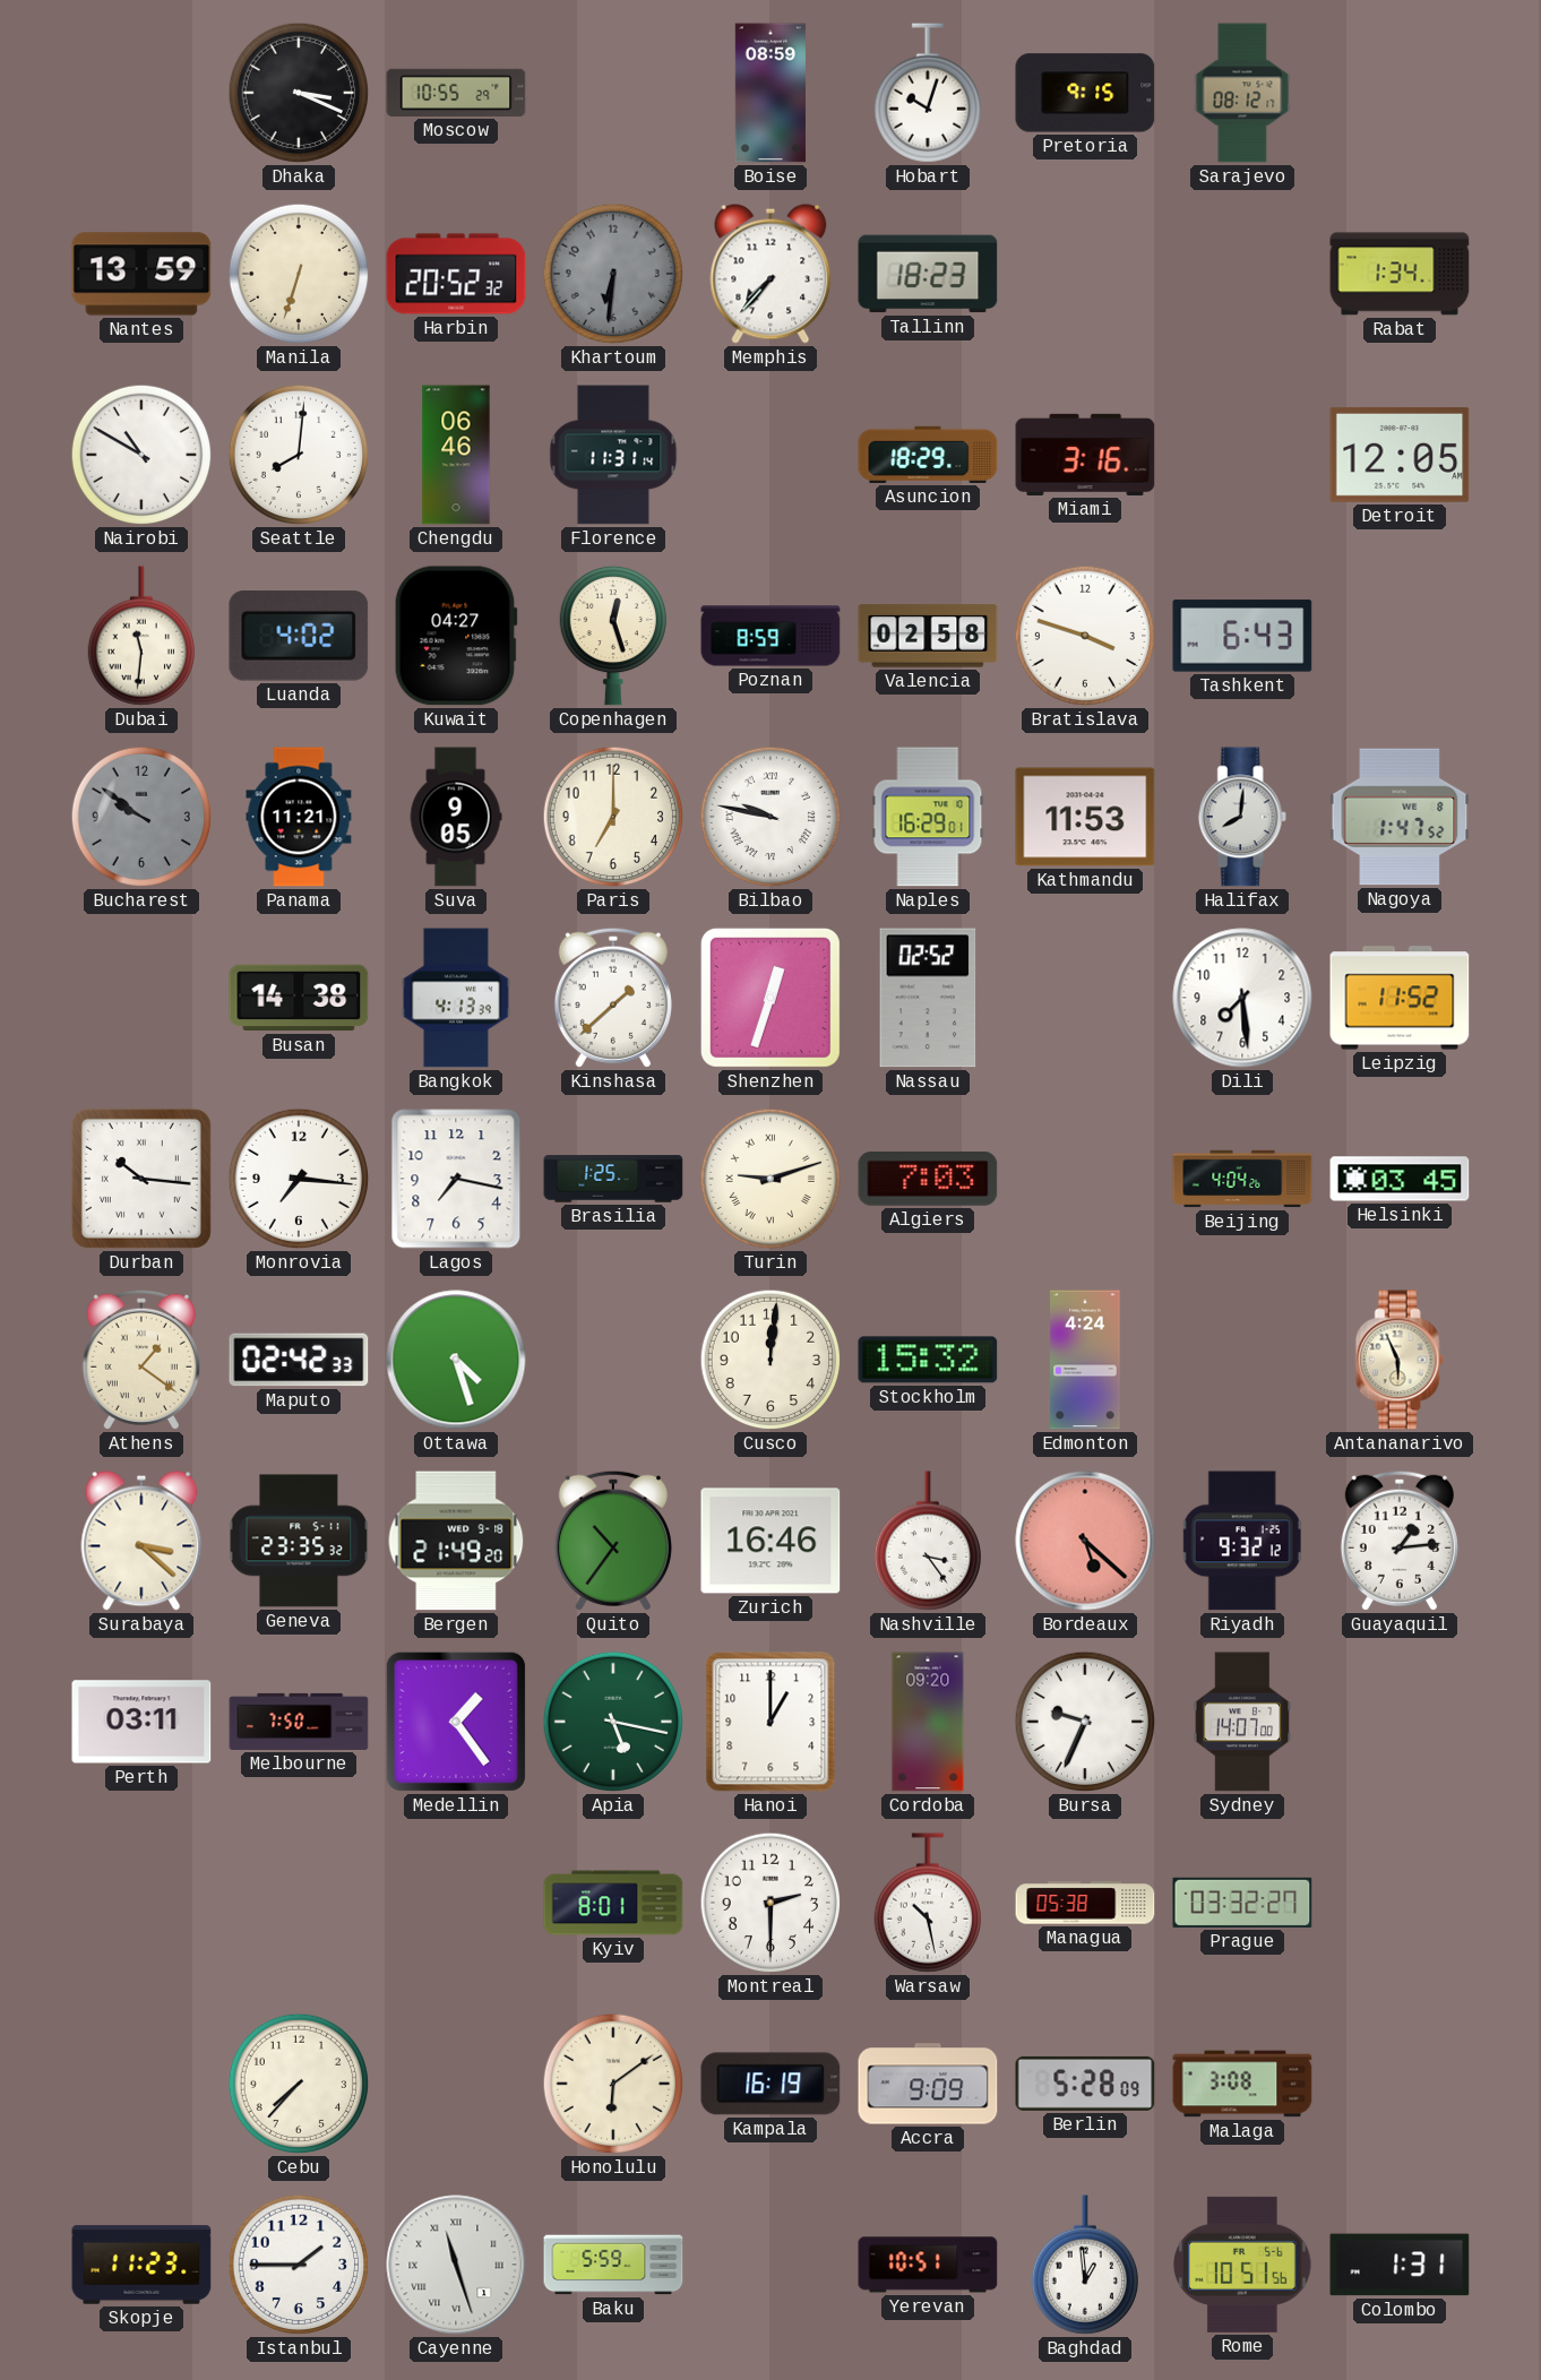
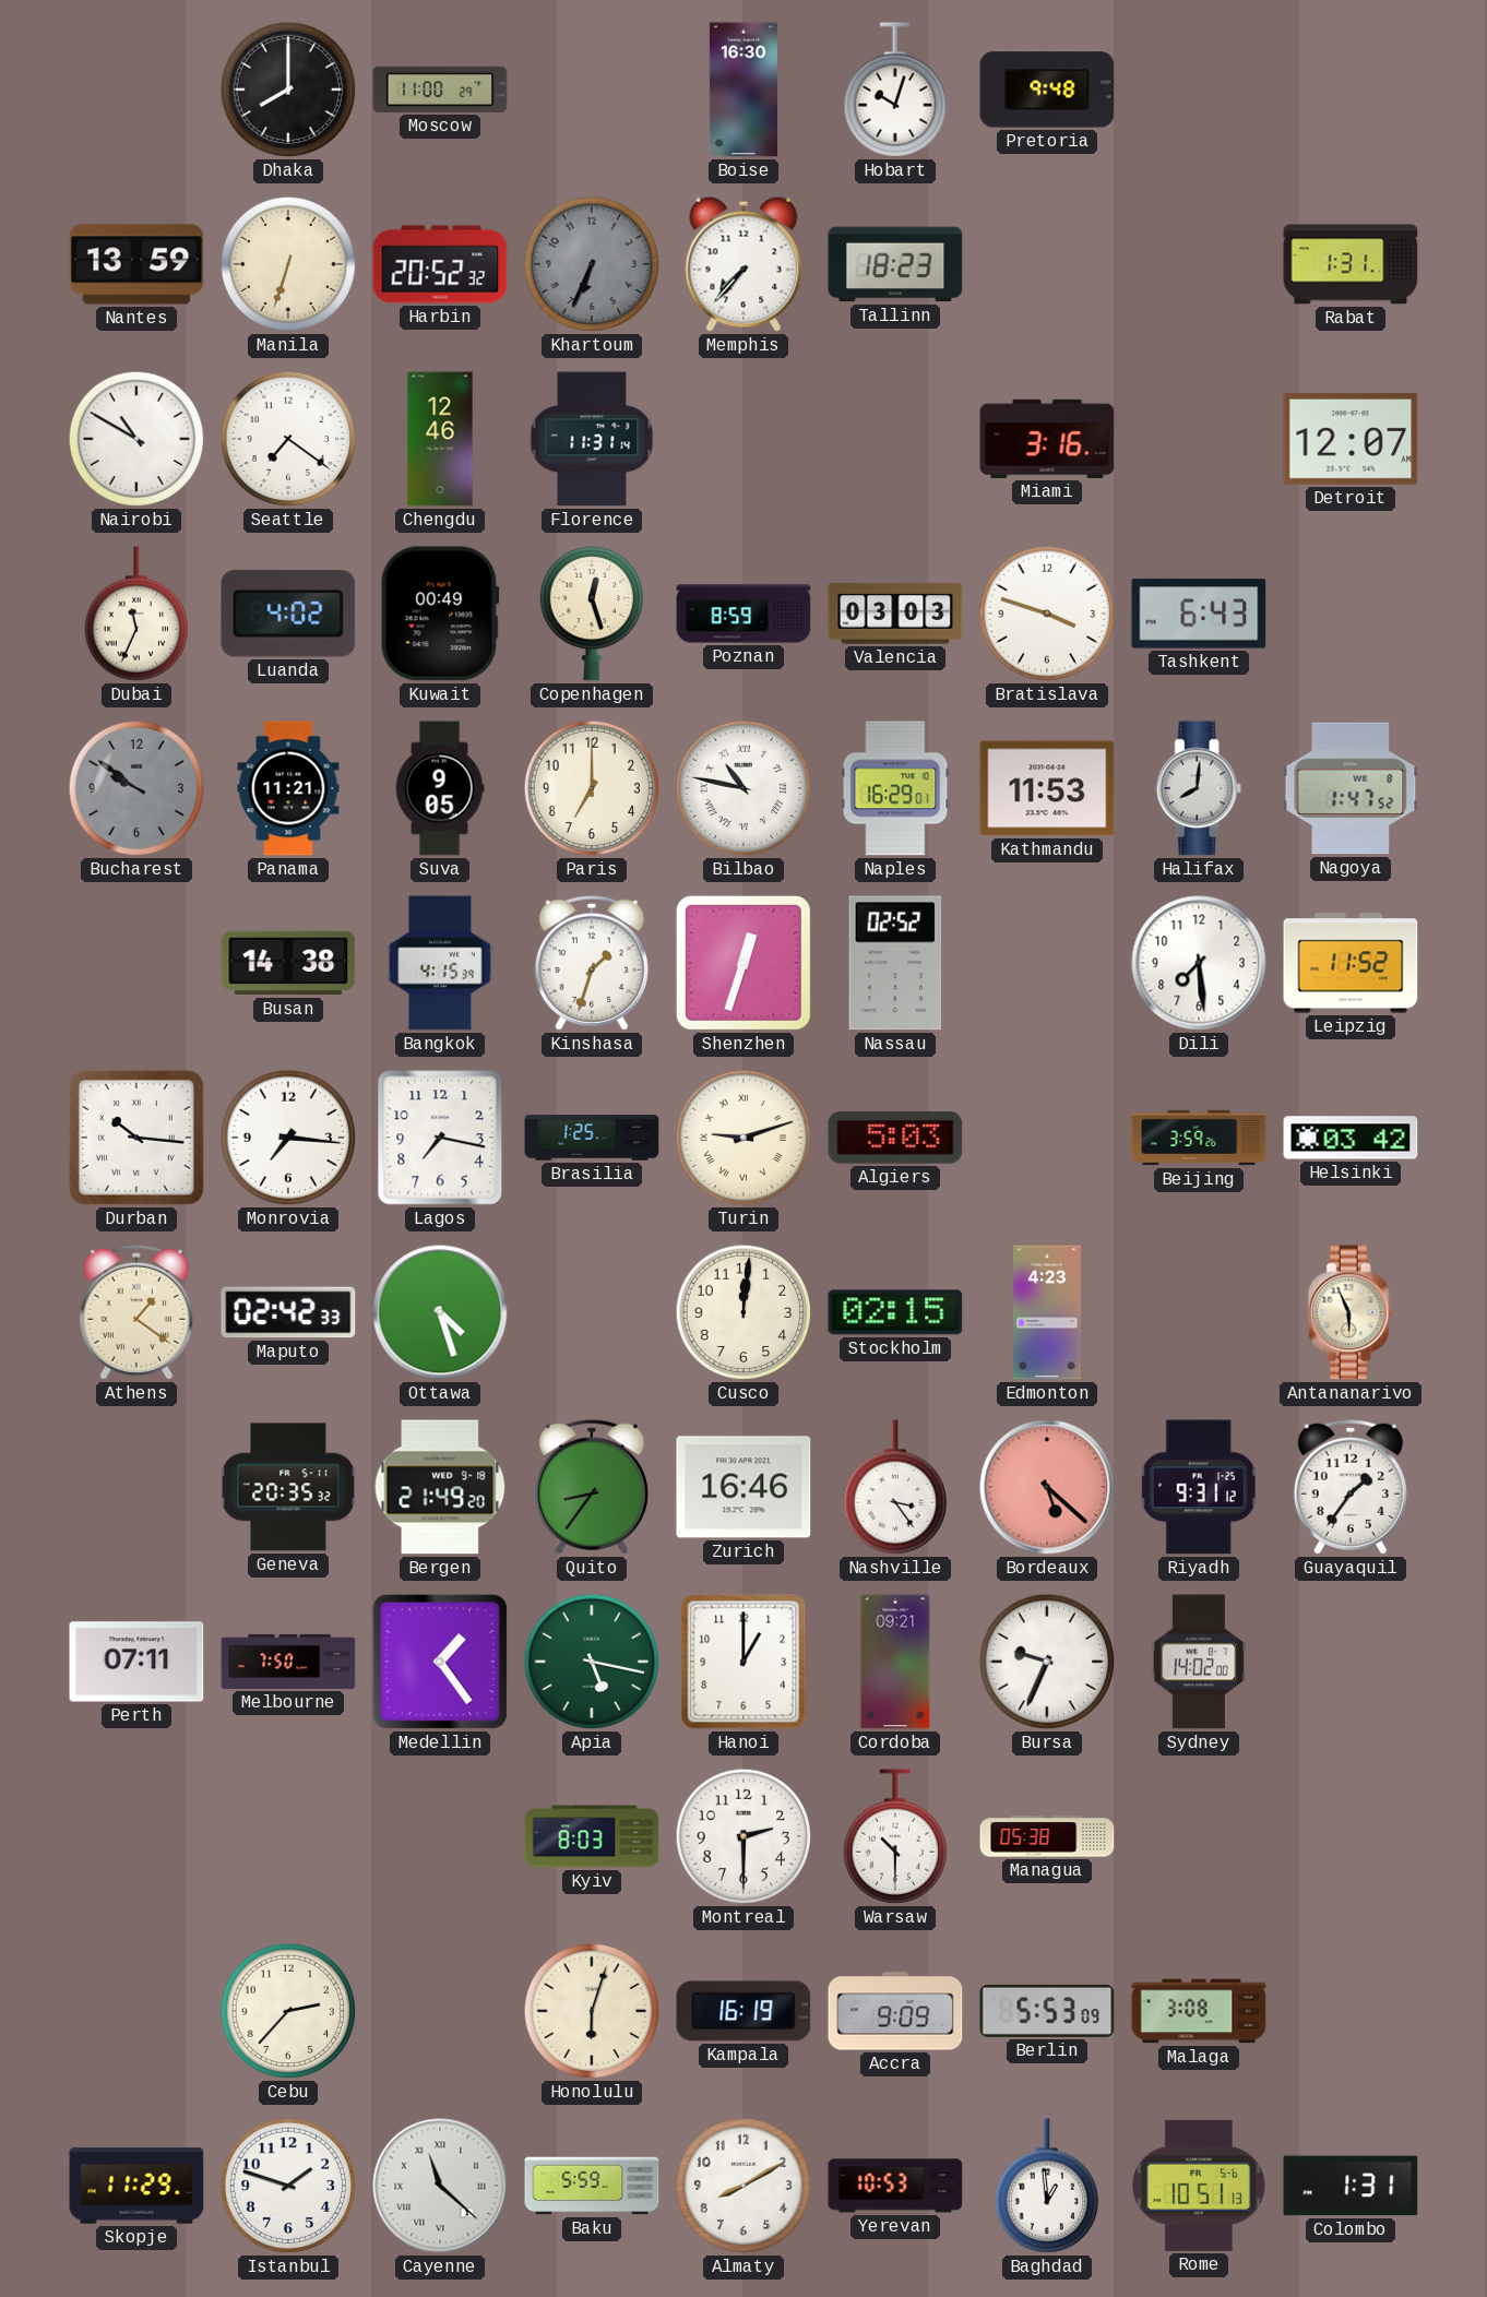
Dhaka: 3:19 -> 8:00 (288, 90)
Moscow: 10:55 -> 11:00 (440, 90)
Boise: 08:59 -> 16:30 (743, 90)
Pretoria: 9:15 -> 9:48 (1047, 90)
Sarajevo: 08:12 -> none (1242, 93)
Khartoum: 6:31 -> 6:34 (592, 264)
Rabat: 1:34 -> 1:31 (1351, 264)
Seattle: 8:01 -> 7:21 (288, 439)
Chengdu: 06:46 -> 12:46 (440, 439)
Asuncion: 18:29 -> none (928, 455)
Detroit: 12:05 -> 12:07 (1351, 439)
Dubai: 11:31 -> 11:34 (135, 614)
Kuwait: 04:27 -> 00:49 (440, 614)
Valencia: 02:58 -> 03:03 (895, 614)
Bilbao: 9:47 -> 10:47 (743, 788)
Bangkok: 4:13 -> 4:15 (440, 963)
Kinshasa: 1:38 -> 1:33 (592, 963)
Algiers: 7:03 -> 5:03 (895, 1139)
Beijing: 4:04 -> 3:59 (1199, 1138)
Helsinki: 03:45 -> 03:42 (1351, 1138)
Stockholm: 15:32 -> 02:15 (895, 1312)
Edmonton: 4:24 -> 4:23 (1047, 1312)
Surabaya: 3:22 -> none (141, 1541)
Geneva: 23:35 -> 20:35 (288, 1487)
Quito: 10:36 -> 8:36 (592, 1487)
Riyadh: 9:32 -> 9:31 (1199, 1487)
Guayaquil: 1:14 -> 1:36 (1351, 1487)
Perth: 03:11 -> 07:11 (136, 1662)
Cordoba: 09:20 -> 09:21 (895, 1662)
Sydney: 14:07 -> 14:02 (1199, 1662)
Kyiv: 8:01 -> 8:03 (592, 1836)
Warsaw: 10:28 -> 10:30 (894, 1836)
Prague: 03:32 -> none (1242, 1903)
Cebu: 7:37 -> 2:37 (288, 2011)
Honolulu: 6:09 -> 6:03 (592, 2011)
Berlin: 5:28 -> 5:53 (1047, 2011)
Skopje: 11:23 -> 11:29 (136, 2186)
Istanbul: 1:45 -> 1:48 (288, 2186)
Cayenne: 11:27 -> 11:22 (440, 2186)
Almaty: none -> 8:10 (743, 2186)
Yerevan: 10:51 -> 10:53 (895, 2186)
Rome: 10:51:56 -> 10:51:13 (1200, 2186)
